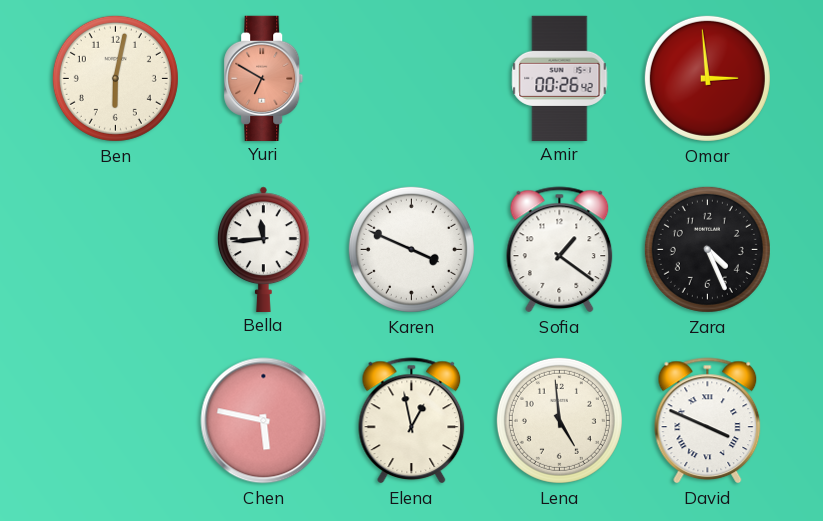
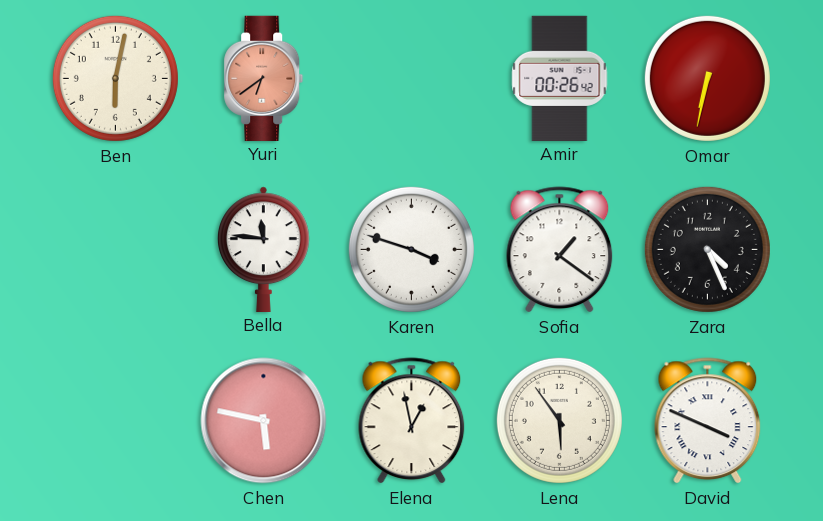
Yuri: 6:50 -> 6:39 (264, 78)
Omar: 2:59 -> 6:32 (707, 78)
Bella: 11:44 -> 11:46 (263, 249)
Karen: 3:49 -> 3:48 (411, 249)
Lena: 4:59 -> 5:54 (559, 420)
